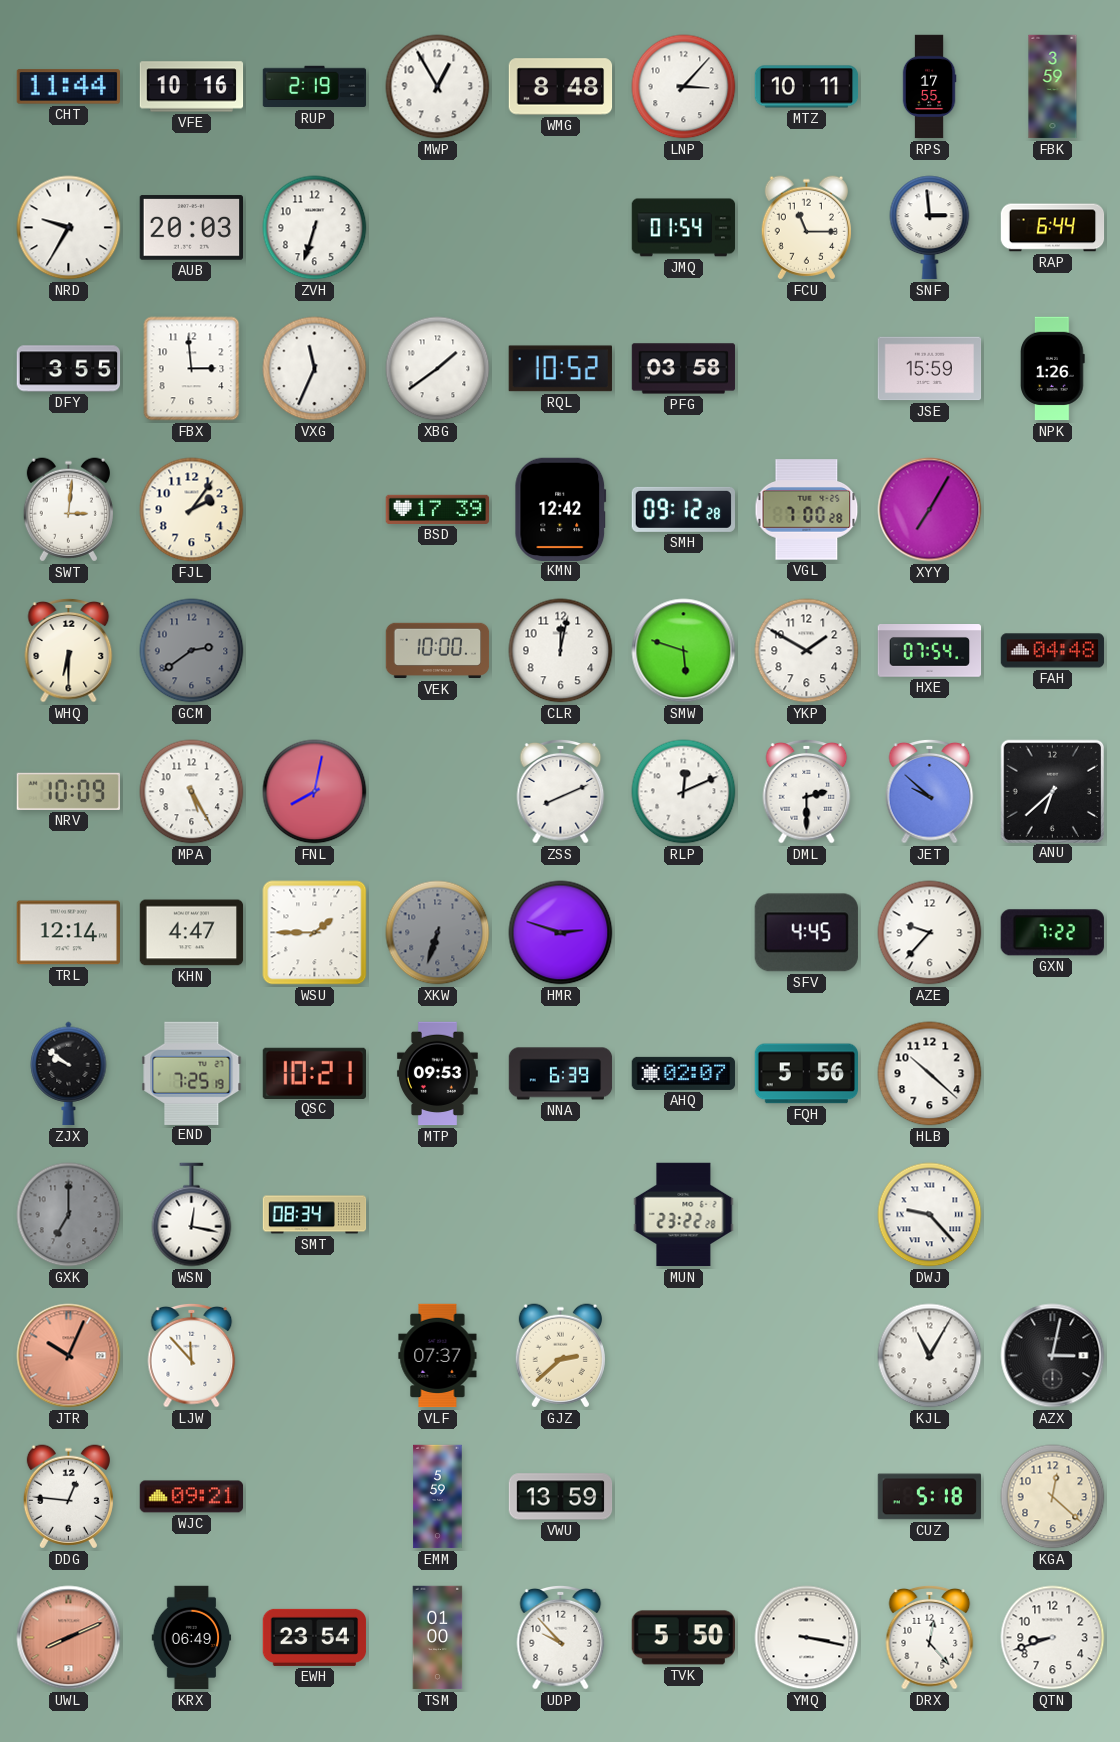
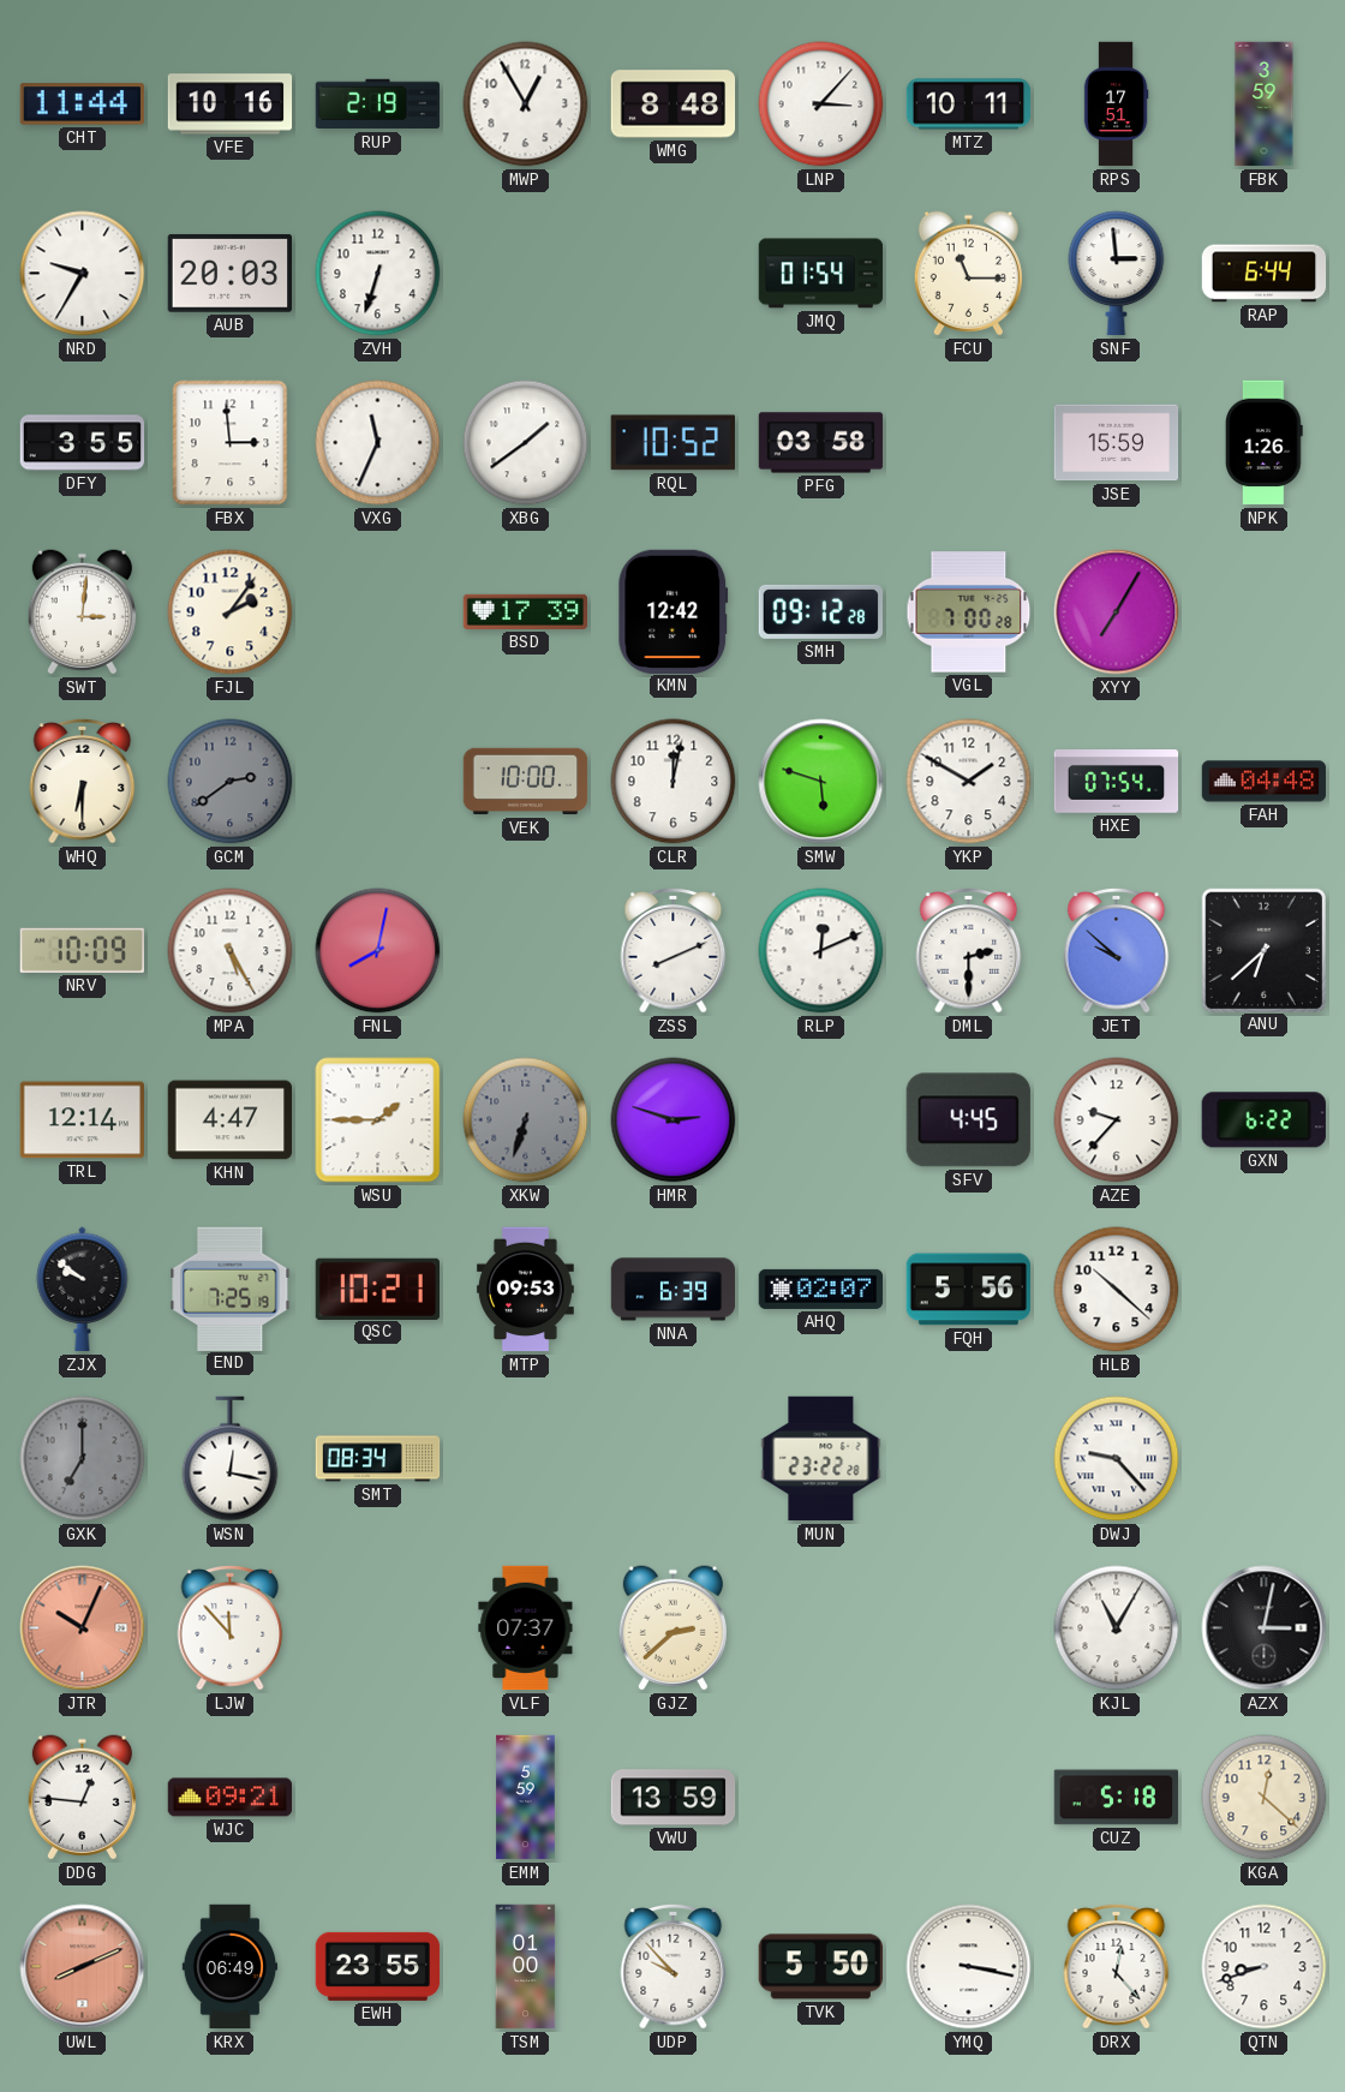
RPS: 17:55 -> 17:51 (1116, 104)
GXN: 7:22 -> 6:22 (1263, 1120)
EWH: 23:54 -> 23:55 (378, 1966)
